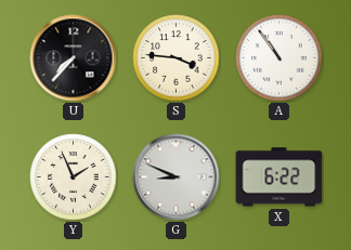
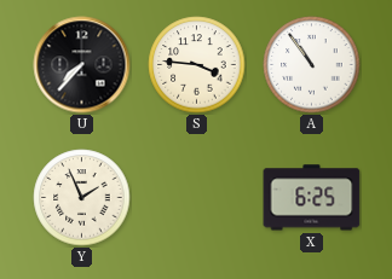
G: 8:49 -> none (177, 177)
X: 6:22 -> 6:25 (312, 198)
